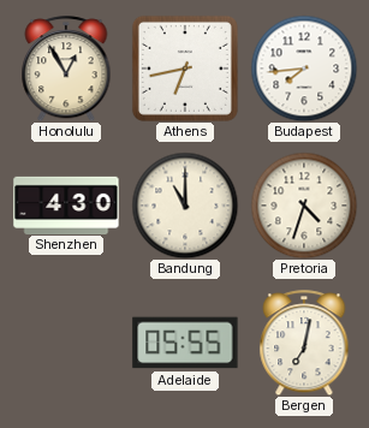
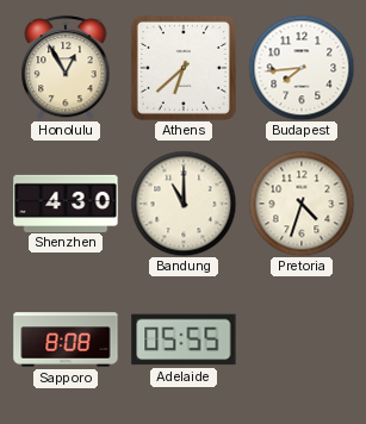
Athens: 6:43 -> 6:38 (184, 68)
Sapporo: none -> 8:08 (66, 339)
Bergen: 7:02 -> none (304, 343)
